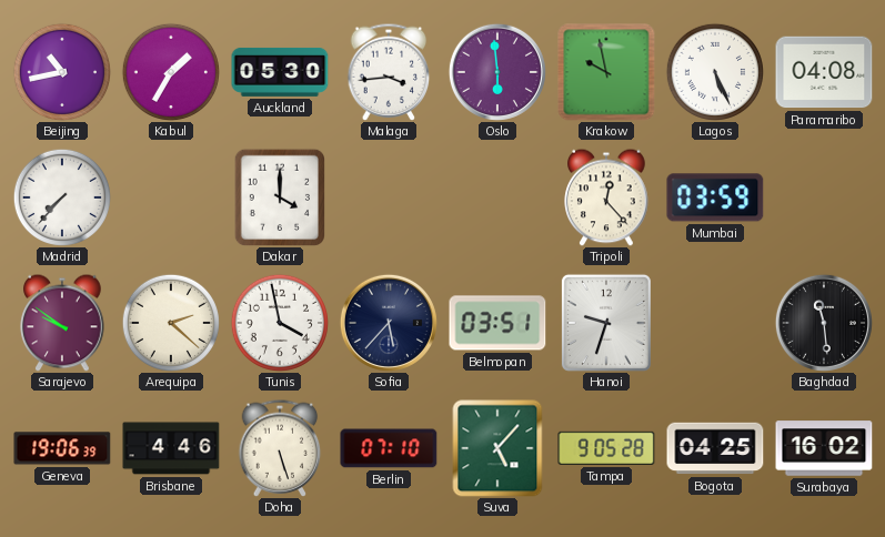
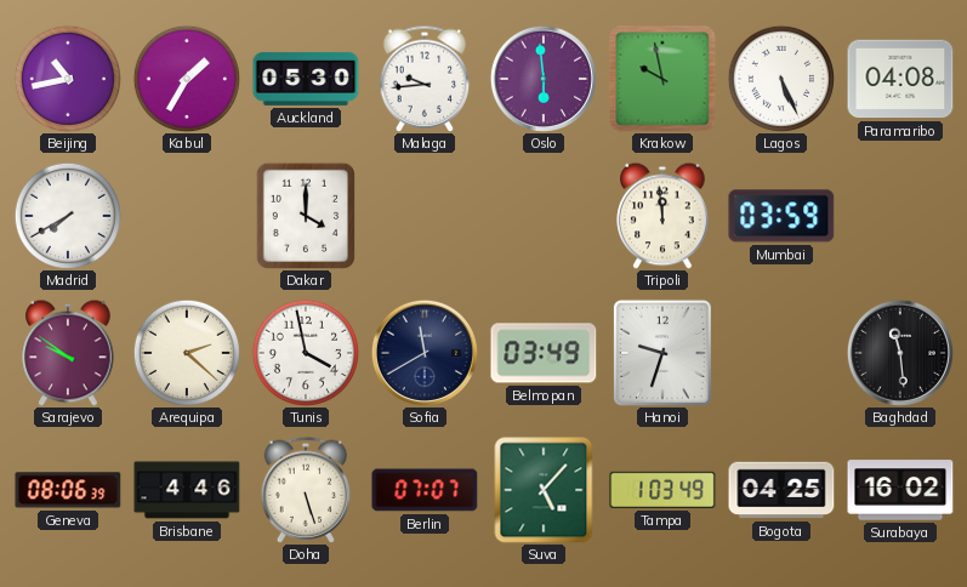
Malaga: 3:44 -> 9:44 (425, 79)
Madrid: 7:37 -> 7:40 (68, 216)
Tripoli: 12:23 -> 11:59 (662, 216)
Sofia: 5:37 -> 11:40 (425, 353)
Belmopan: 03:51 -> 03:49 (544, 353)
Geneva: 19:06 -> 08:06 (68, 490)
Berlin: 07:10 -> 07:07 (425, 490)
Tampa: 9:05 -> 1:03 (662, 490)
